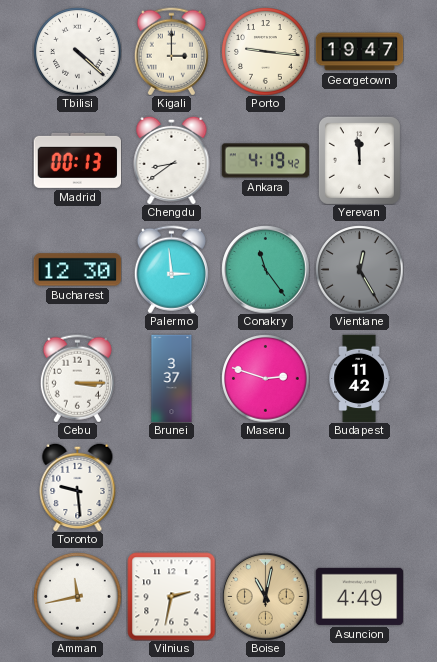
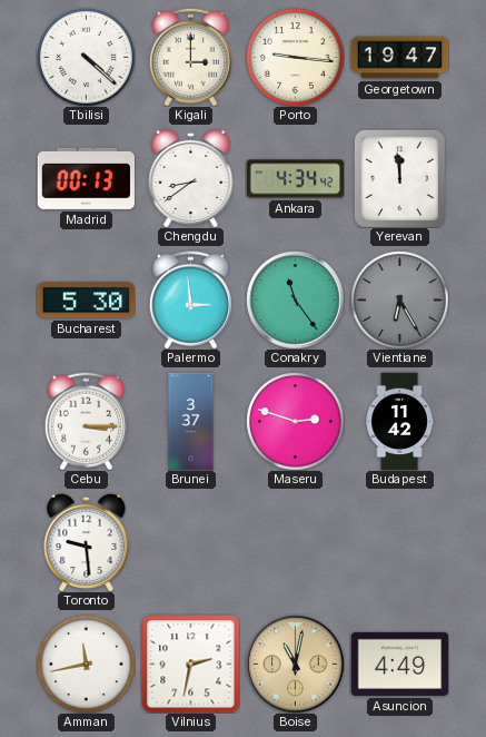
Ankara: 4:19 -> 4:34 (295, 179)
Bucharest: 12:30 -> 5:30 (86, 301)
Vientiane: 12:25 -> 6:25 (399, 299)
